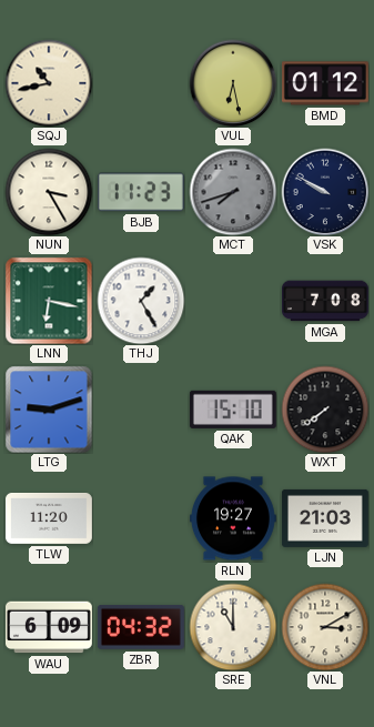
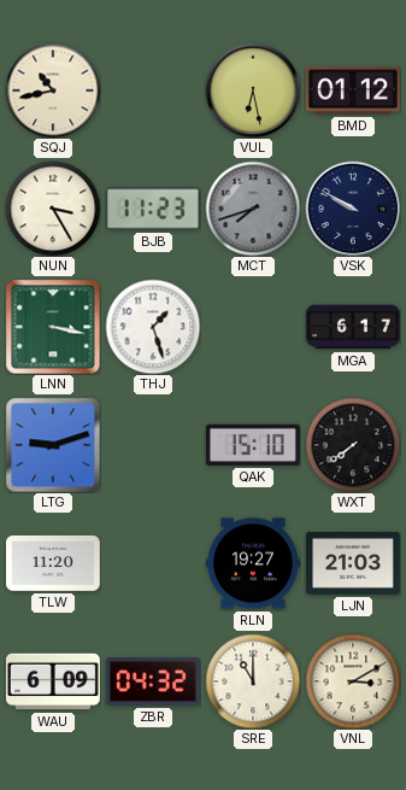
LNN: 6:17 -> 3:17 (53, 327)
THJ: 1:25 -> 1:27 (153, 327)
MGA: 7:08 -> 6:17 (353, 327)
